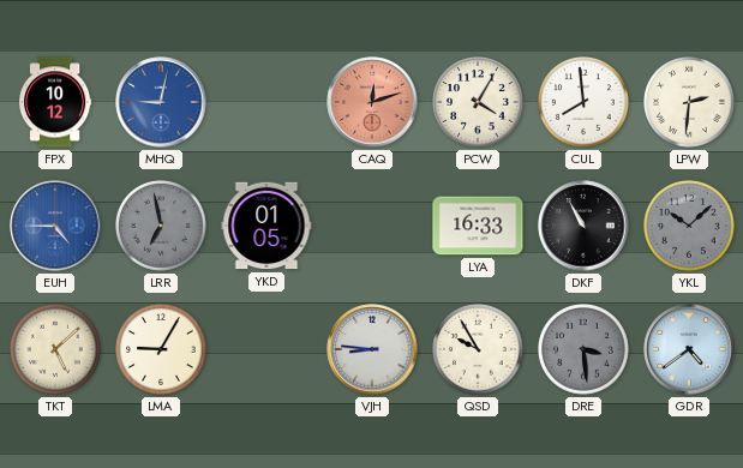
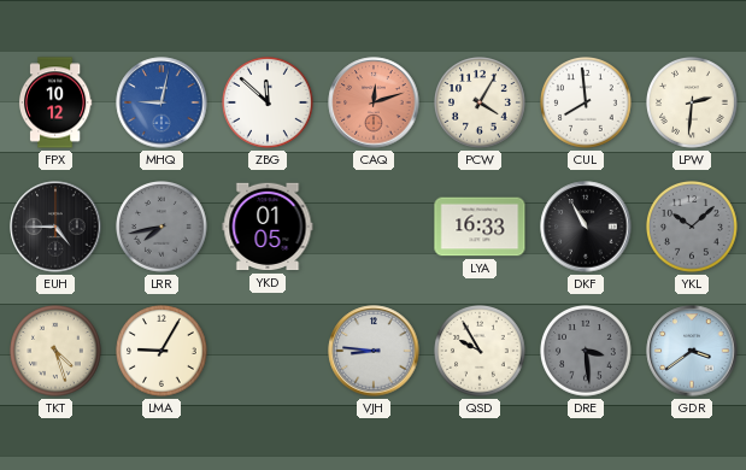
ZBG: none -> 11:52 (269, 104)
EUH dial: blue -> black (55, 227)
LRR: 6:58 -> 7:43 (163, 228)
TKT: 5:08 -> 4:27 (57, 352)
GDR: 4:39 -> 3:39 (692, 351)
